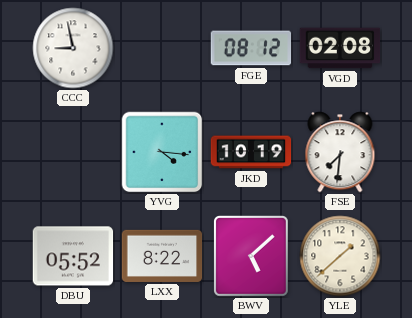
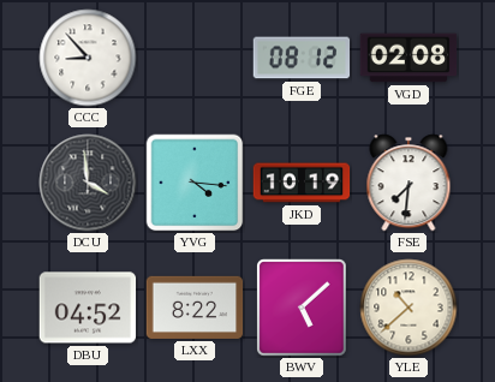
CCC: 8:58 -> 8:53 (88, 58)
DCU: none -> 3:59 (88, 183)
DBU: 05:52 -> 04:52 (88, 308)
YLE: 1:38 -> 10:38 (408, 308)
